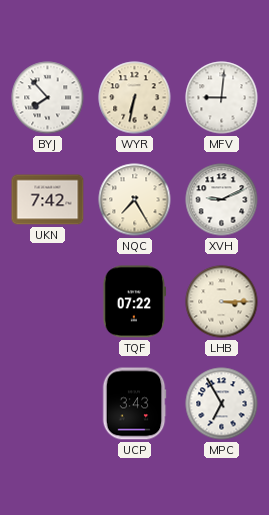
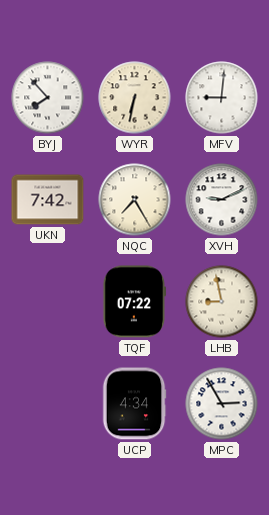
LHB: 3:15 -> 8:58 (222, 302)
UCP: 3:43 -> 4:34 (134, 404)
MPC: 6:55 -> 2:55 (222, 404)
